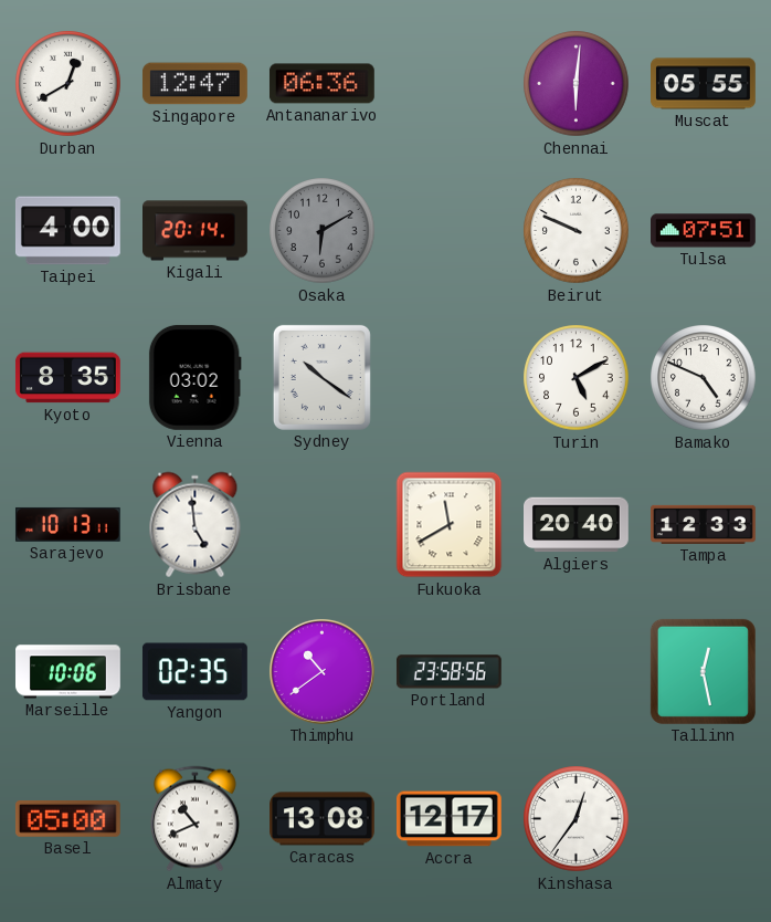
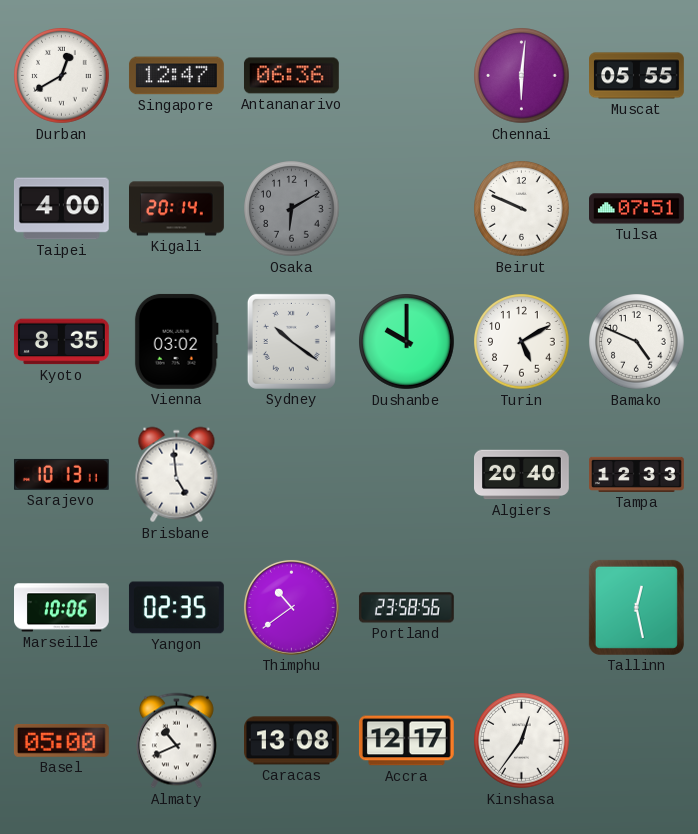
Dushanbe: none -> 10:00 (407, 342)
Fukuoka: 11:40 -> none (450, 525)
